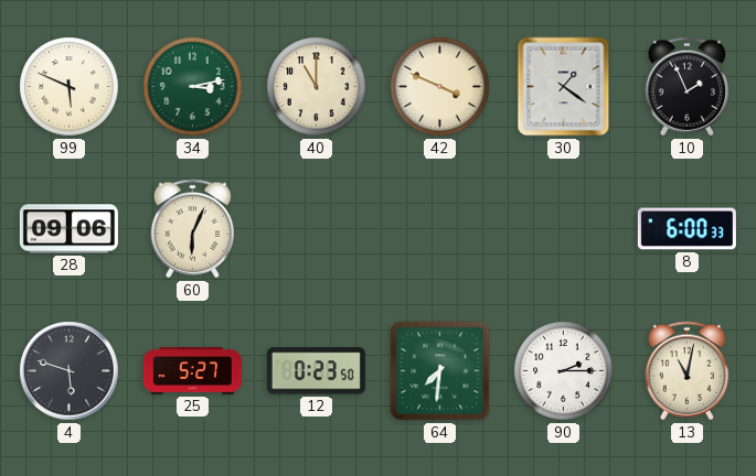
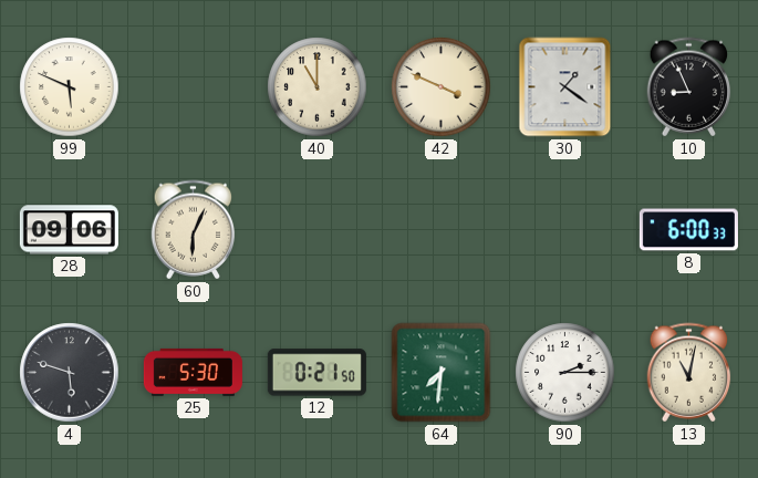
34: 3:13 -> none (193, 87)
10: 1:56 -> 8:56 (689, 87)
25: 5:27 -> 5:30 (193, 372)
12: 0:23 -> 0:21 (316, 373)
